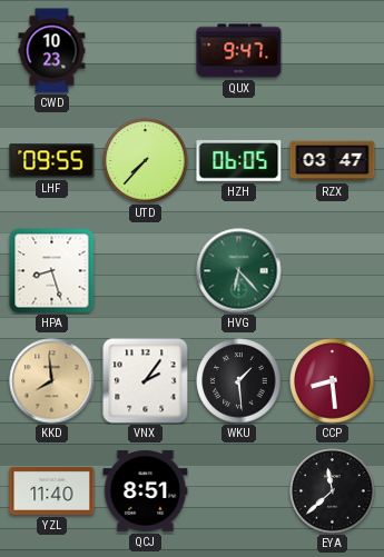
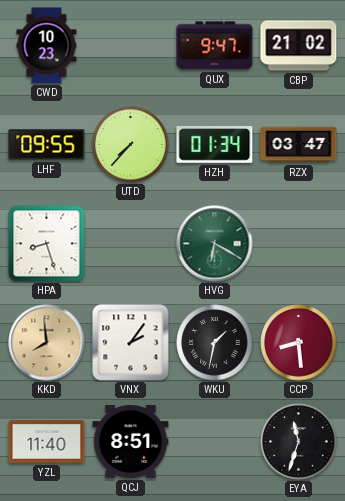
CBP: none -> 21:02 (299, 46)
HZH: 06:05 -> 01:34 (215, 145)
HVG: 6:23 -> 6:20 (215, 244)
WKU: 1:29 -> 1:32 (215, 343)
EYA: 11:38 -> 11:33 (299, 442)
